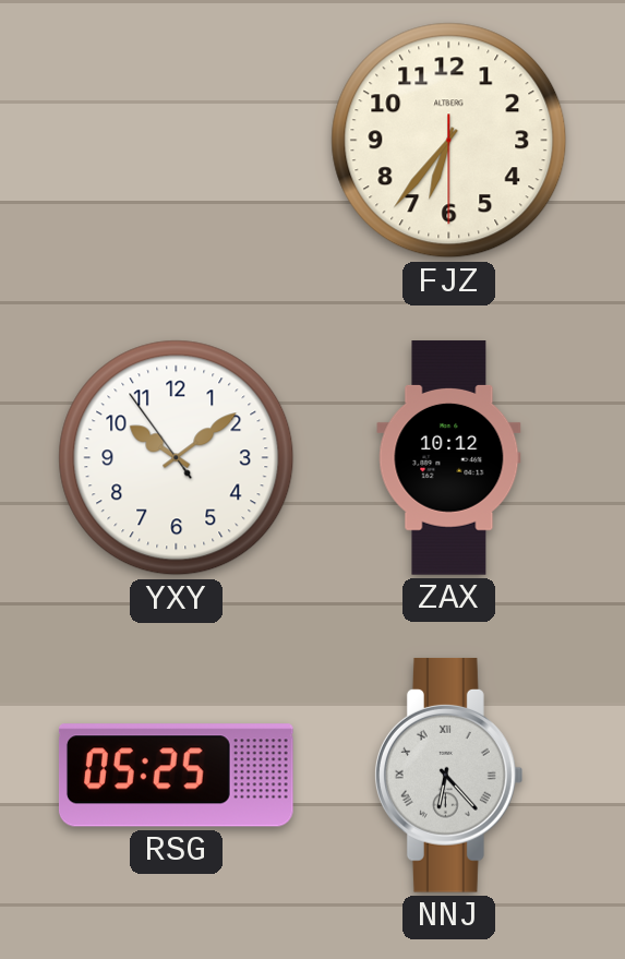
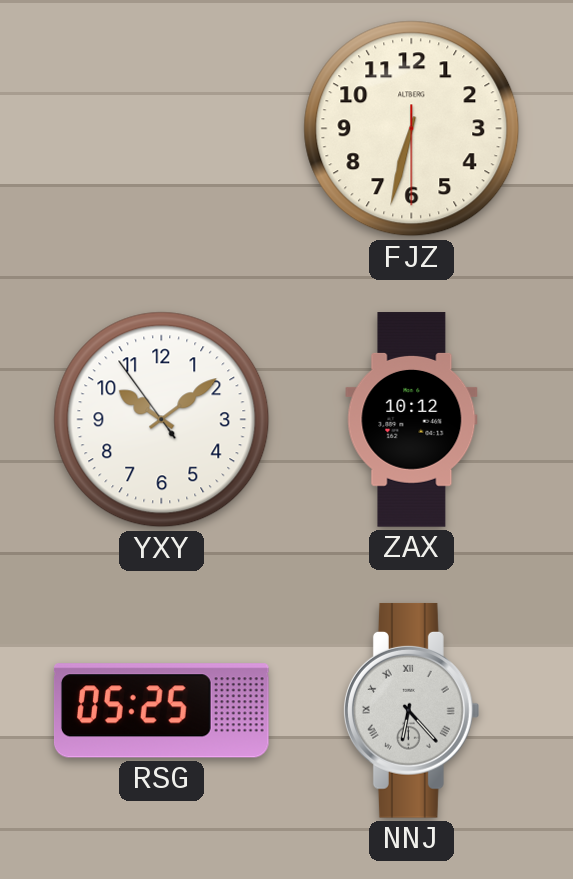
FJZ: 6:36 -> 6:32 (412, 129)
